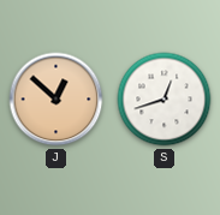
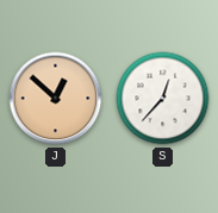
S: 12:42 -> 12:37 (163, 99)
